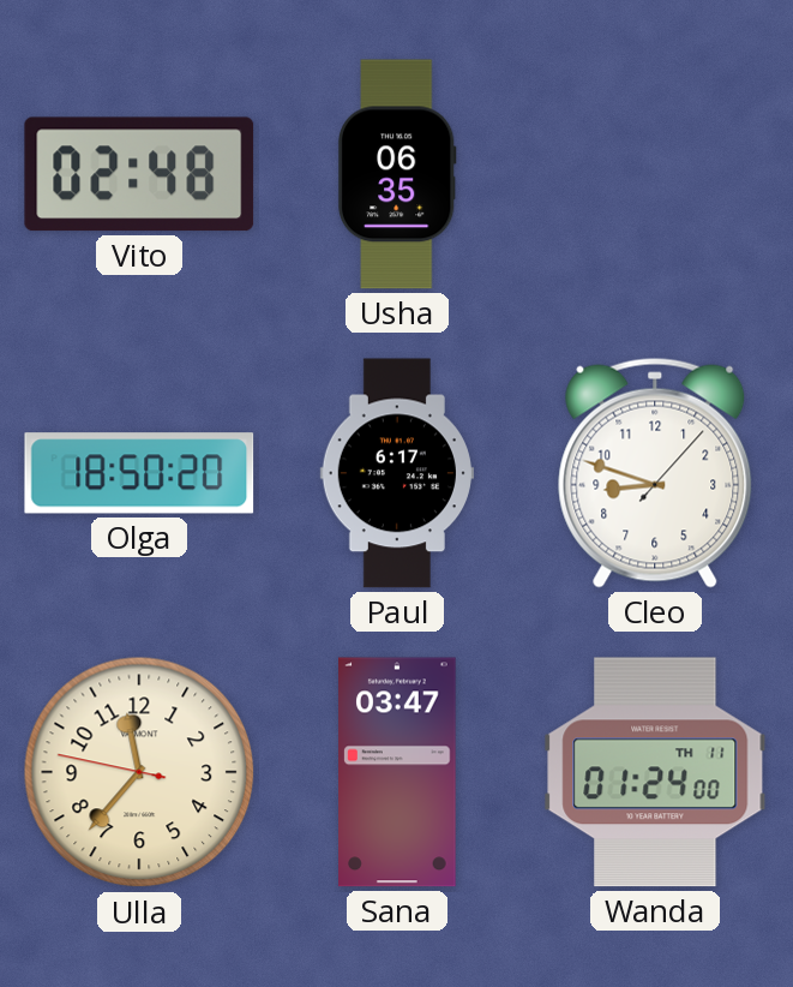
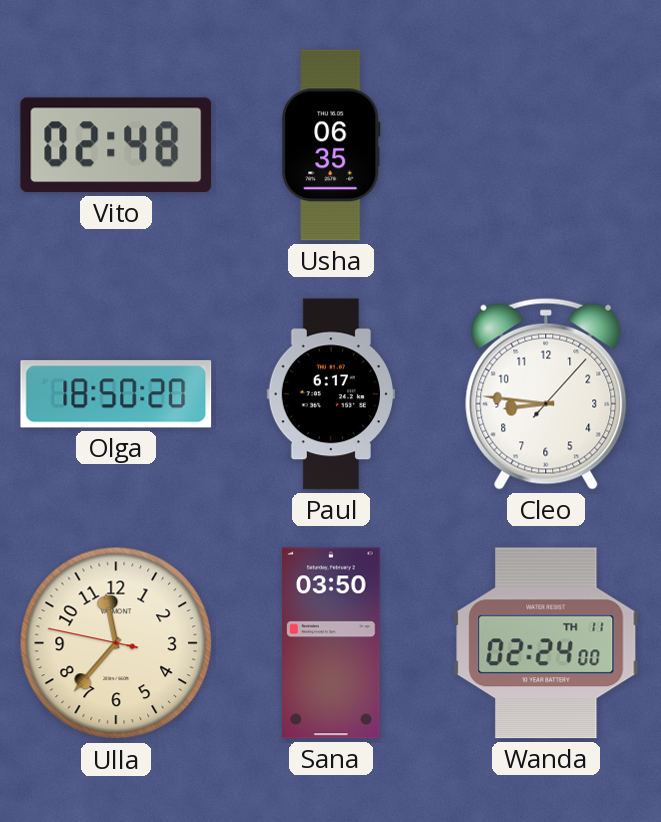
Cleo: 8:48 -> 8:46 (546, 394)
Sana: 03:47 -> 03:50 (331, 643)
Wanda: 01:24 -> 02:24 (546, 643)
